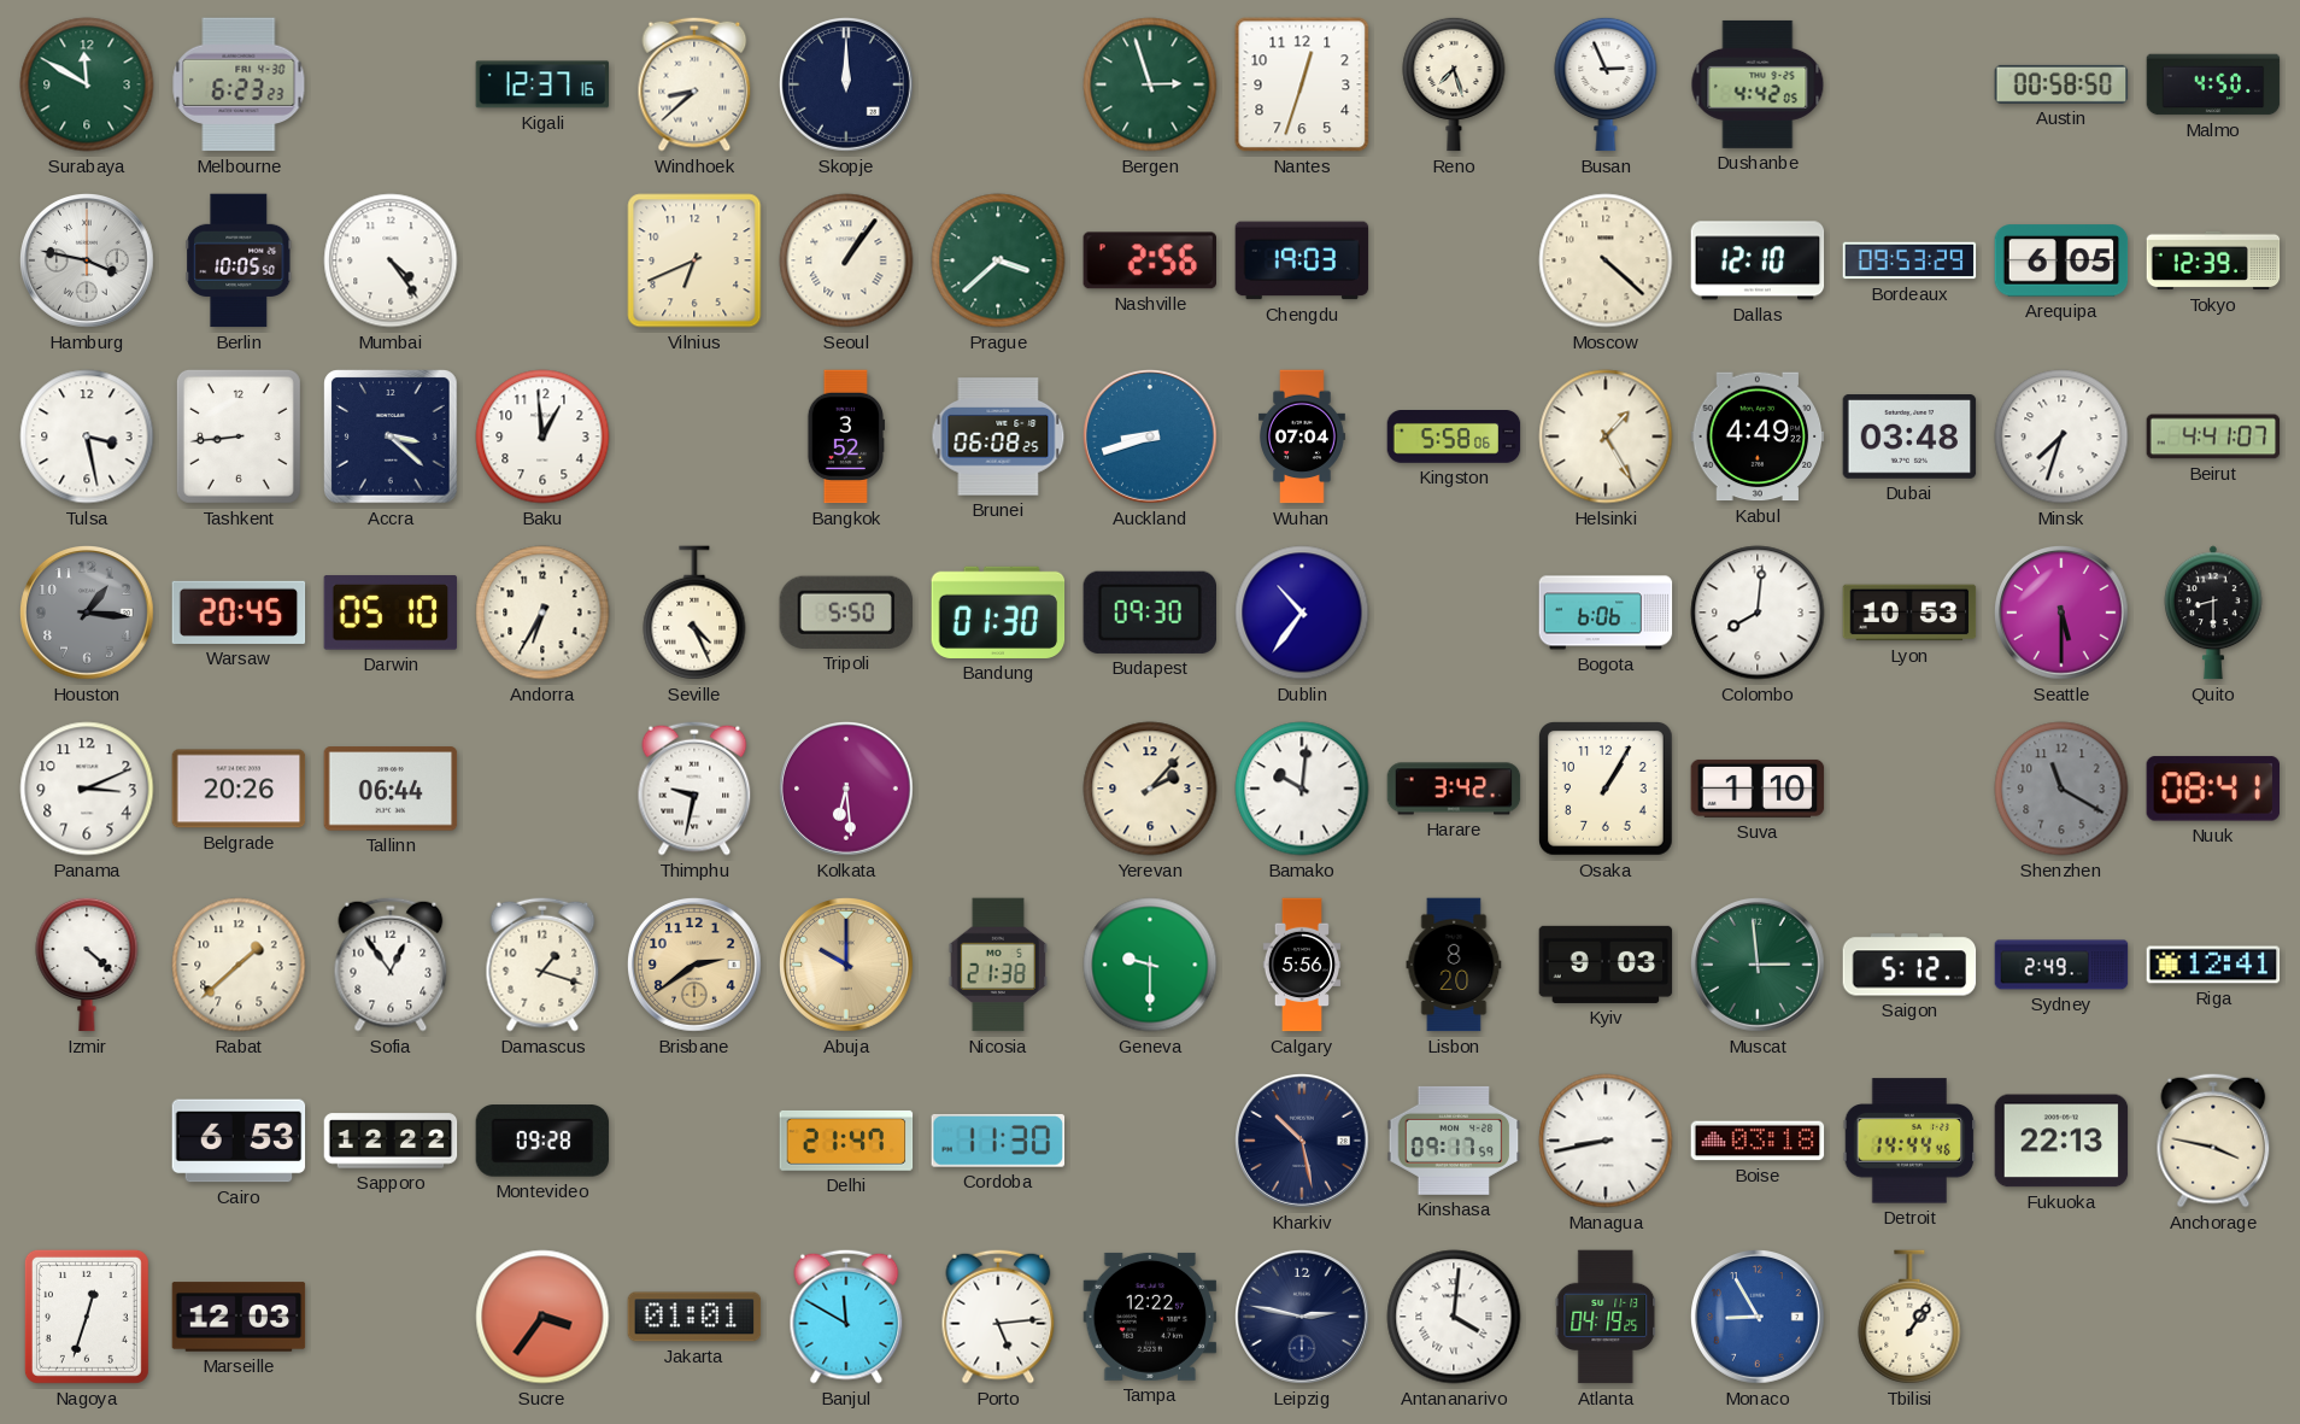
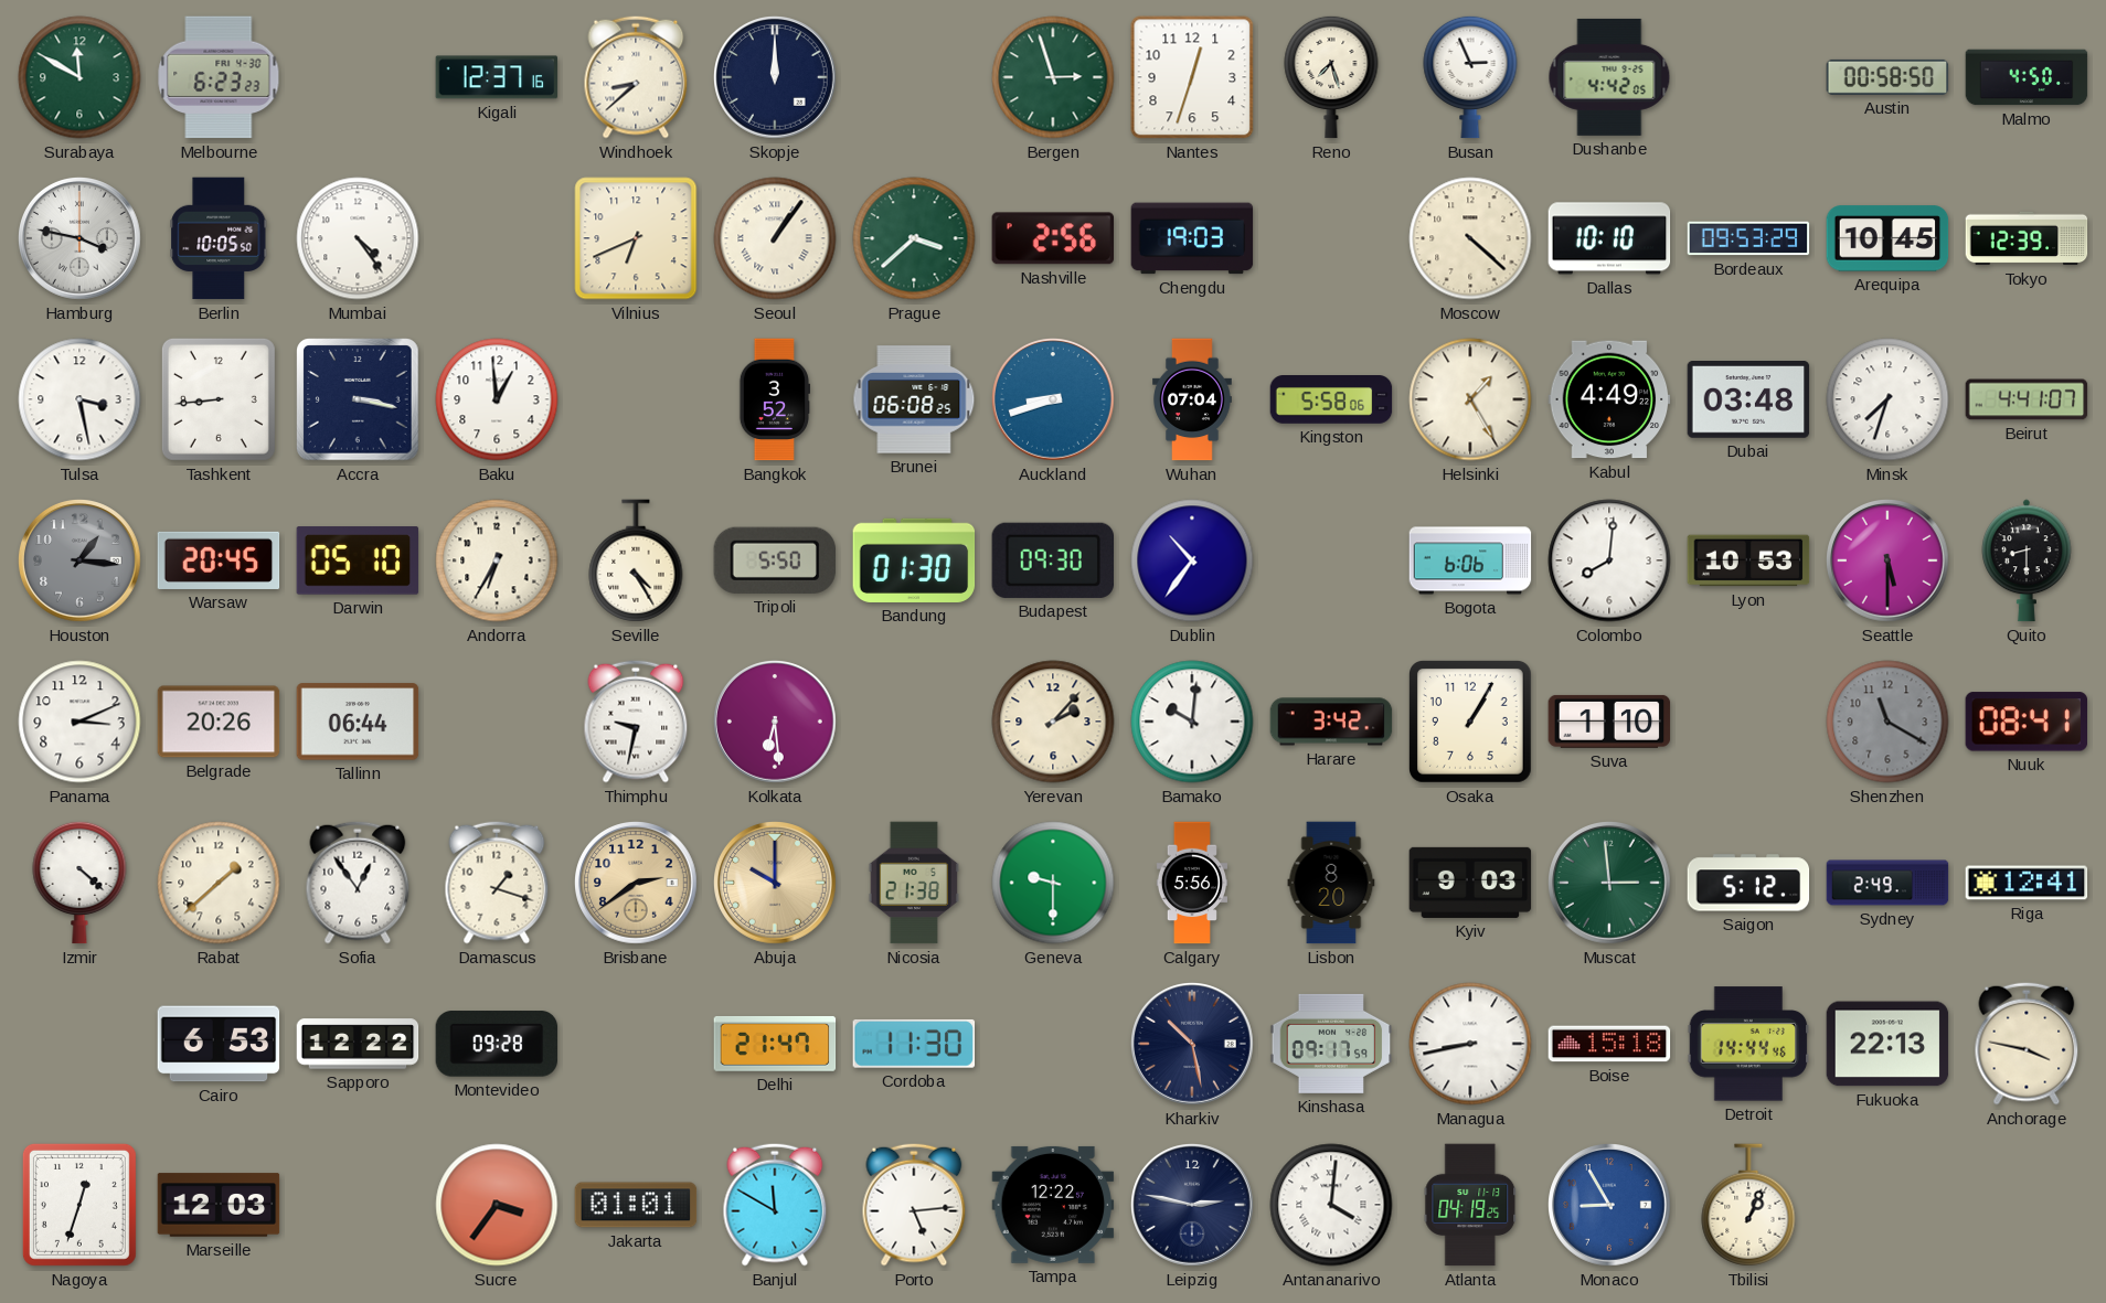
Dallas: 12:10 -> 10:10 (1609, 238)
Arequipa: 6:05 -> 10:45 (1887, 238)
Accra: 3:22 -> 3:17 (358, 399)
Seville: 4:26 -> 4:25 (636, 560)
Boise: 03:18 -> 15:18 (1609, 1044)
Tbilisi: 1:06 -> 1:04 (1748, 1205)
